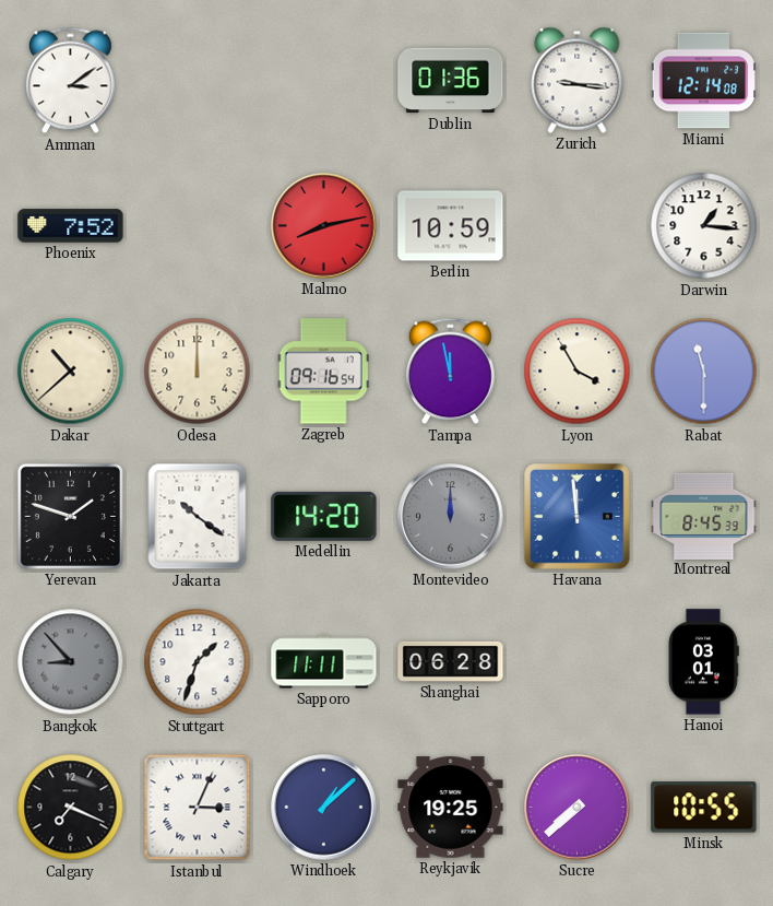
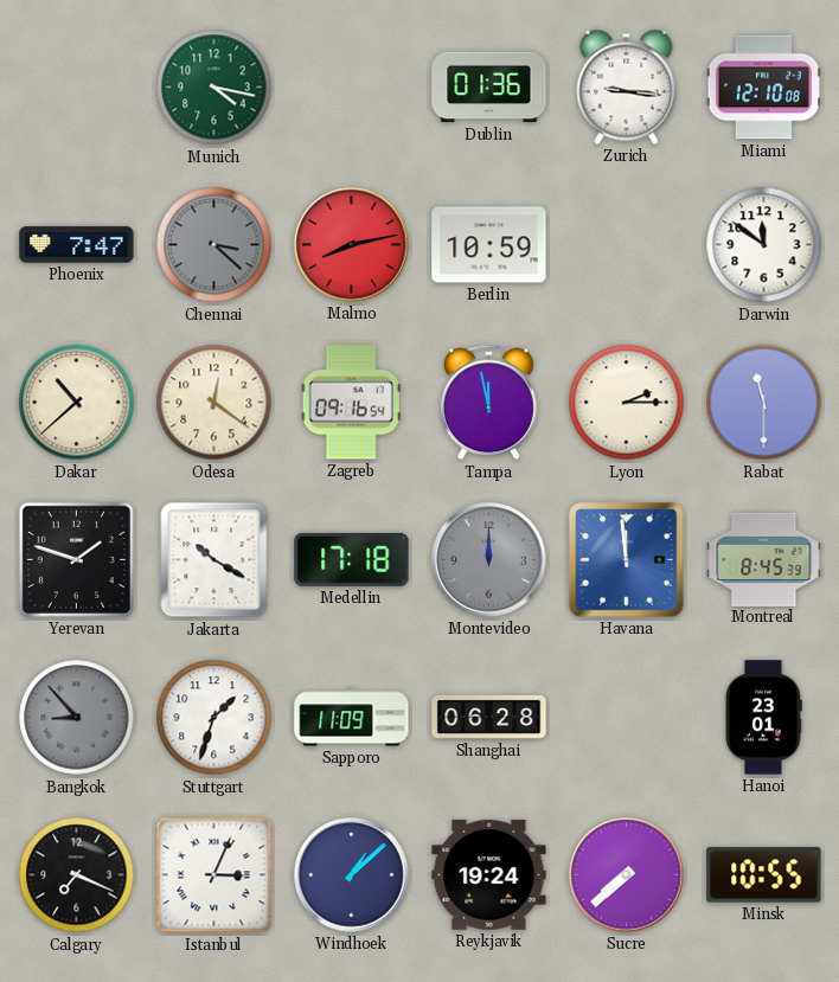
Amman: 3:09 -> none (70, 81)
Munich: none -> 4:17 (214, 88)
Miami: 12:14 -> 12:10 (763, 88)
Phoenix: 7:52 -> 7:47 (77, 245)
Chennai: none -> 3:22 (214, 245)
Darwin: 1:16 -> 11:51 (764, 245)
Odesa: 12:00 -> 12:21 (214, 403)
Lyon: 3:55 -> 2:15 (627, 403)
Jakarta: 10:21 -> 10:20 (214, 560)
Medellin: 14:20 -> 17:18 (352, 559)
Sapporo: 11:11 -> 11:09 (352, 718)
Hanoi: 03:01 -> 23:01 (763, 718)
Reykjavik: 19:25 -> 19:24 (489, 875)
